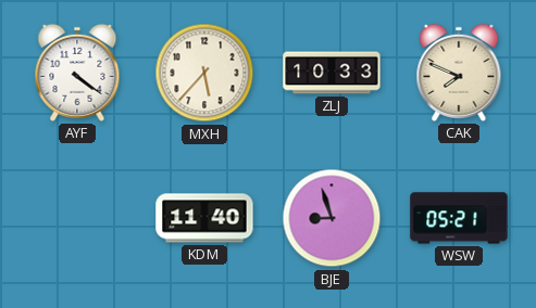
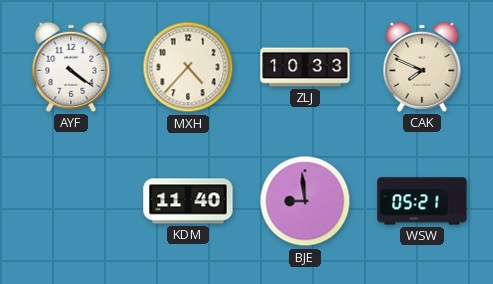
MXH: 5:37 -> 4:37 (188, 67)
BJE: 8:57 -> 8:59 (305, 201)
